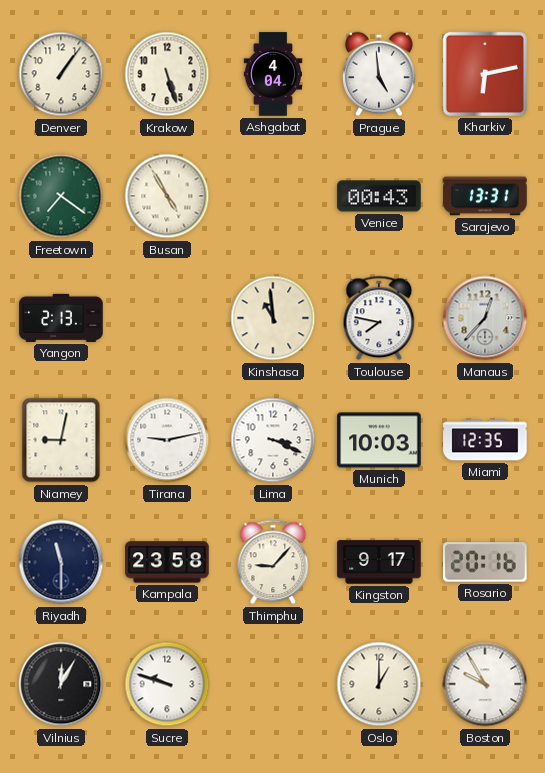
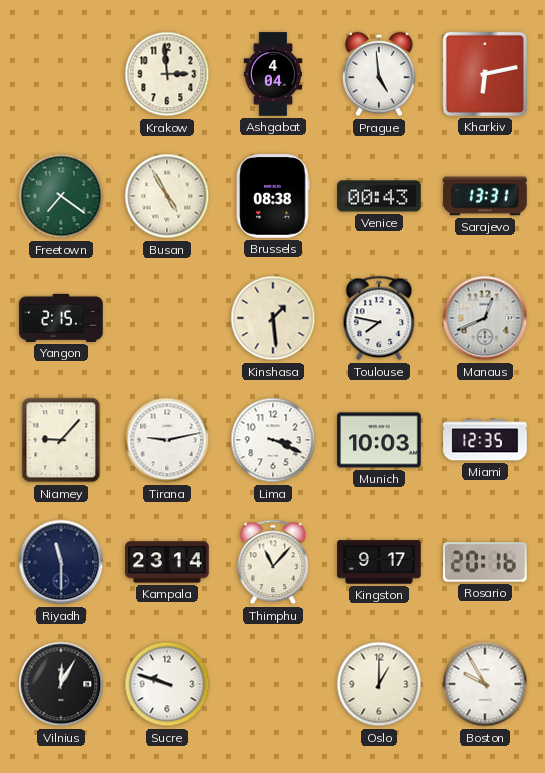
Denver: 1:06 -> none (61, 74)
Krakow: 5:27 -> 2:59 (167, 74)
Brussels: none -> 08:38 (273, 196)
Yangon: 2:13 -> 2:15 (61, 318)
Kinshasa: 10:59 -> 1:29 (273, 318)
Manaus: 12:37 -> 12:41 (485, 318)
Niamey: 9:02 -> 9:07 (61, 440)
Kampala: 23:58 -> 23:14 (167, 562)
Thimphu: 9:07 -> 11:07 (273, 562)
